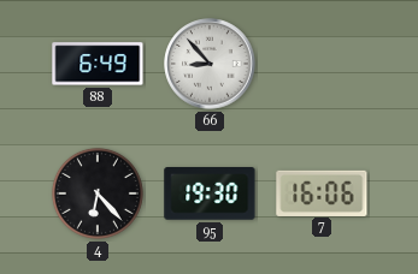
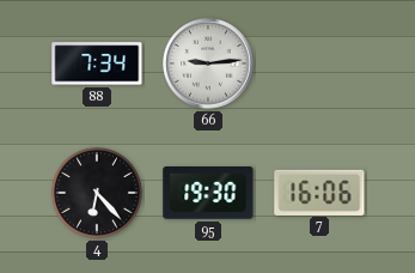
88: 6:49 -> 7:34 (97, 63)
66: 8:53 -> 9:14 (208, 63)
